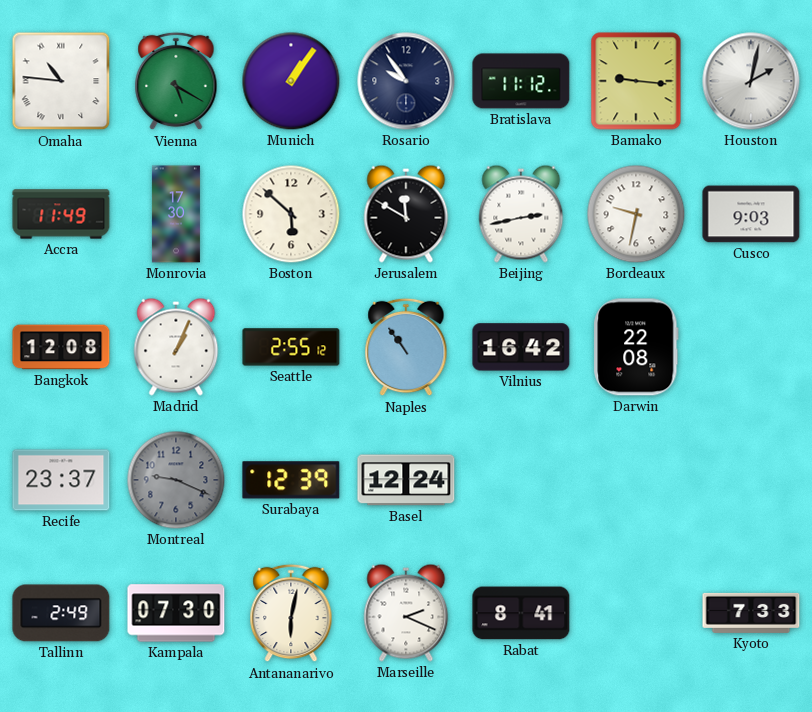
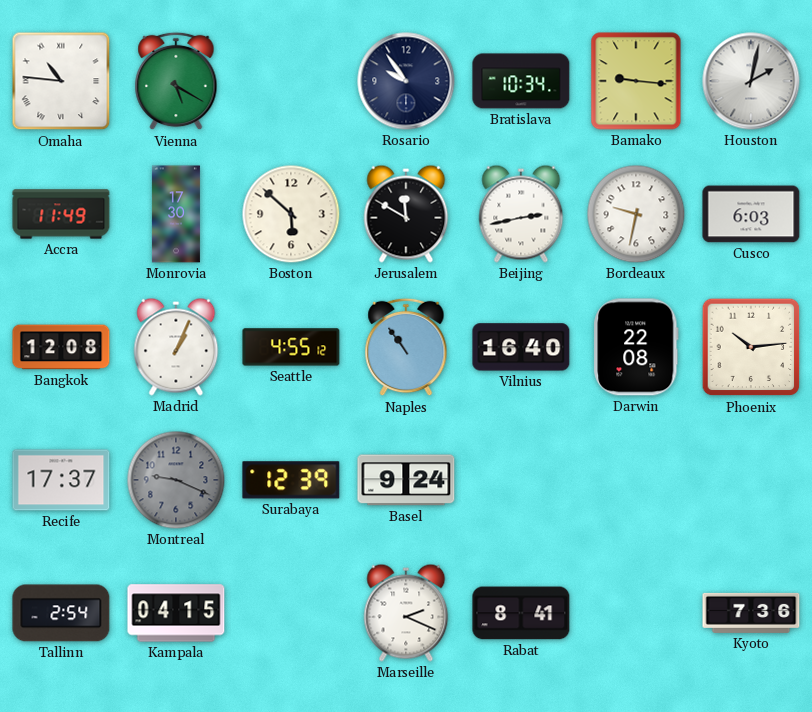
Munich: 1:06 -> none (291, 81)
Bratislava: 11:12 -> 10:34 (521, 81)
Cusco: 9:03 -> 6:03 (751, 214)
Seattle: 2:55 -> 4:55 (291, 347)
Vilnius: 16:42 -> 16:40 (521, 347)
Phoenix: none -> 10:14 (751, 347)
Recife: 23:37 -> 17:37 (61, 480)
Basel: 12:24 -> 9:24 (406, 480)
Tallinn: 2:49 -> 2:54 (61, 613)
Kampala: 07:30 -> 04:15 (176, 613)
Antananarivo: 6:02 -> none (291, 613)
Kyoto: 7:33 -> 7:36 (751, 613)
